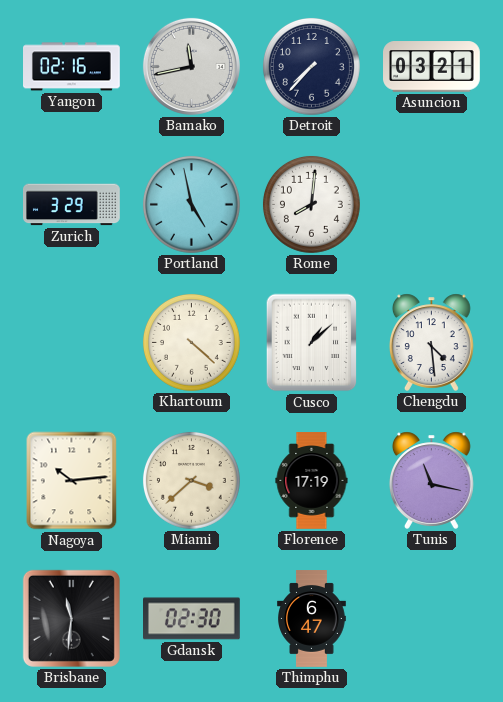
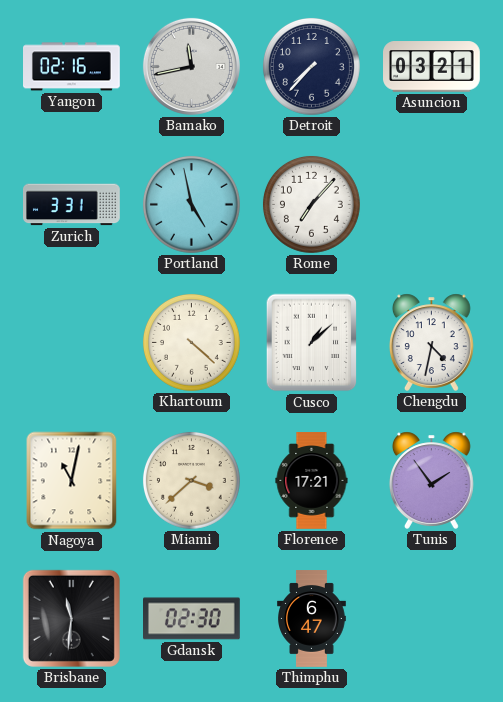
Zurich: 3:29 -> 3:31 (72, 205)
Rome: 8:01 -> 7:07 (311, 204)
Chengdu: 4:29 -> 4:32 (431, 342)
Nagoya: 10:14 -> 11:02 (72, 481)
Florence: 17:19 -> 17:21 (312, 481)
Tunis: 11:17 -> 1:54 (431, 480)
